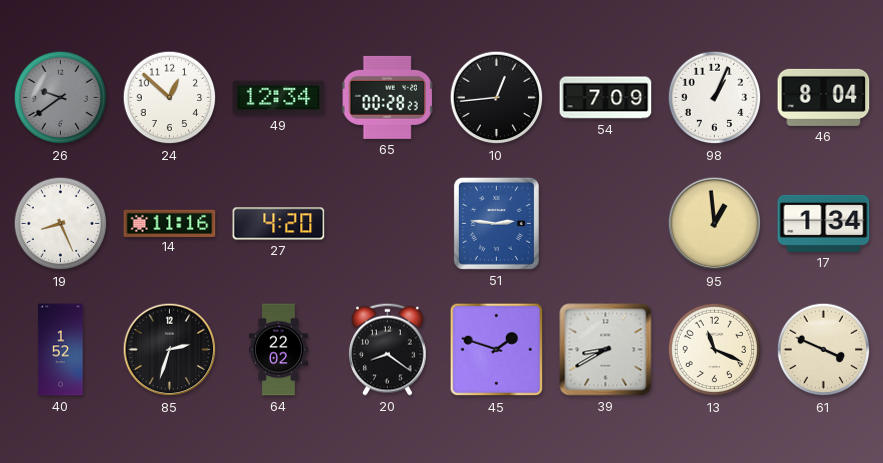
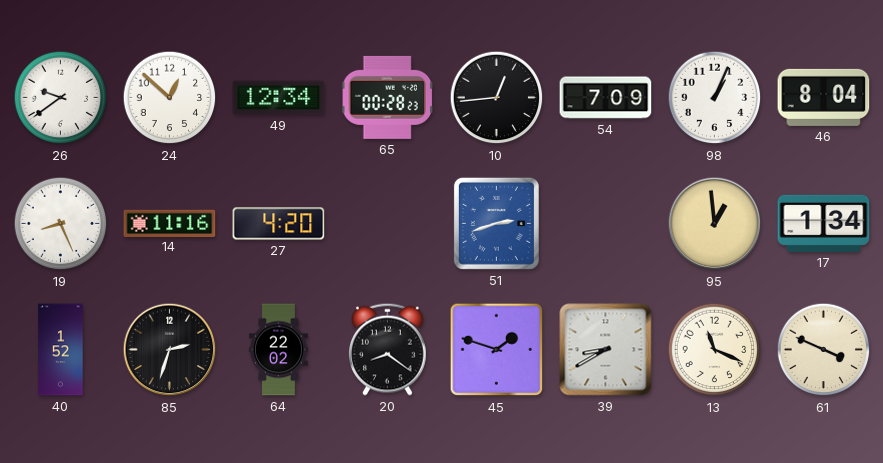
26 dial: grey -> white (61, 98)
51: 2:46 -> 2:42 (496, 223)
